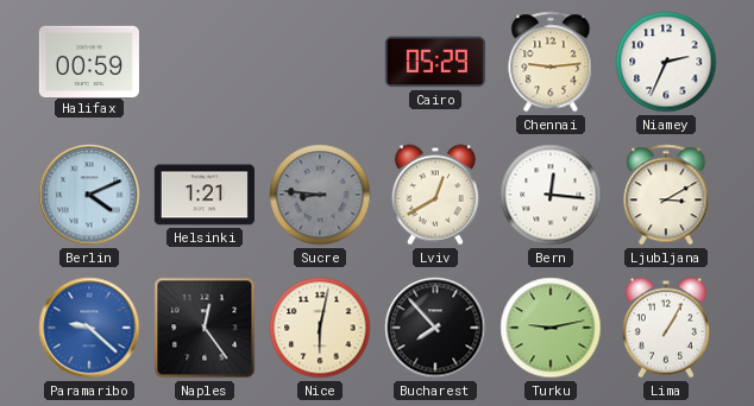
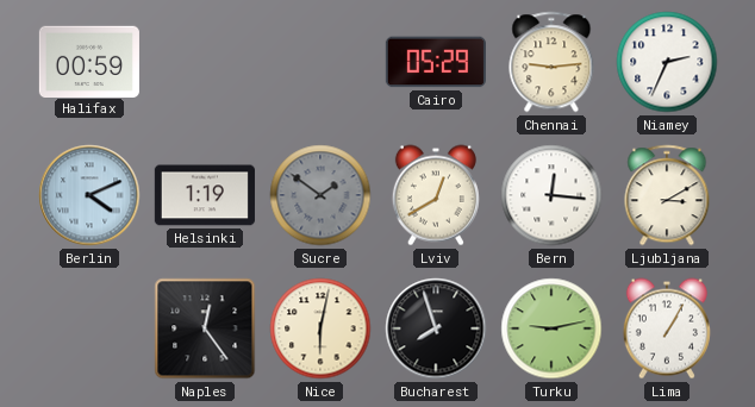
Helsinki: 1:21 -> 1:19 (205, 195)
Sucre: 8:46 -> 1:51 (320, 195)
Paramaribo: 9:22 -> none (89, 328)
Bucharest: 7:53 -> 7:57 (436, 328)
